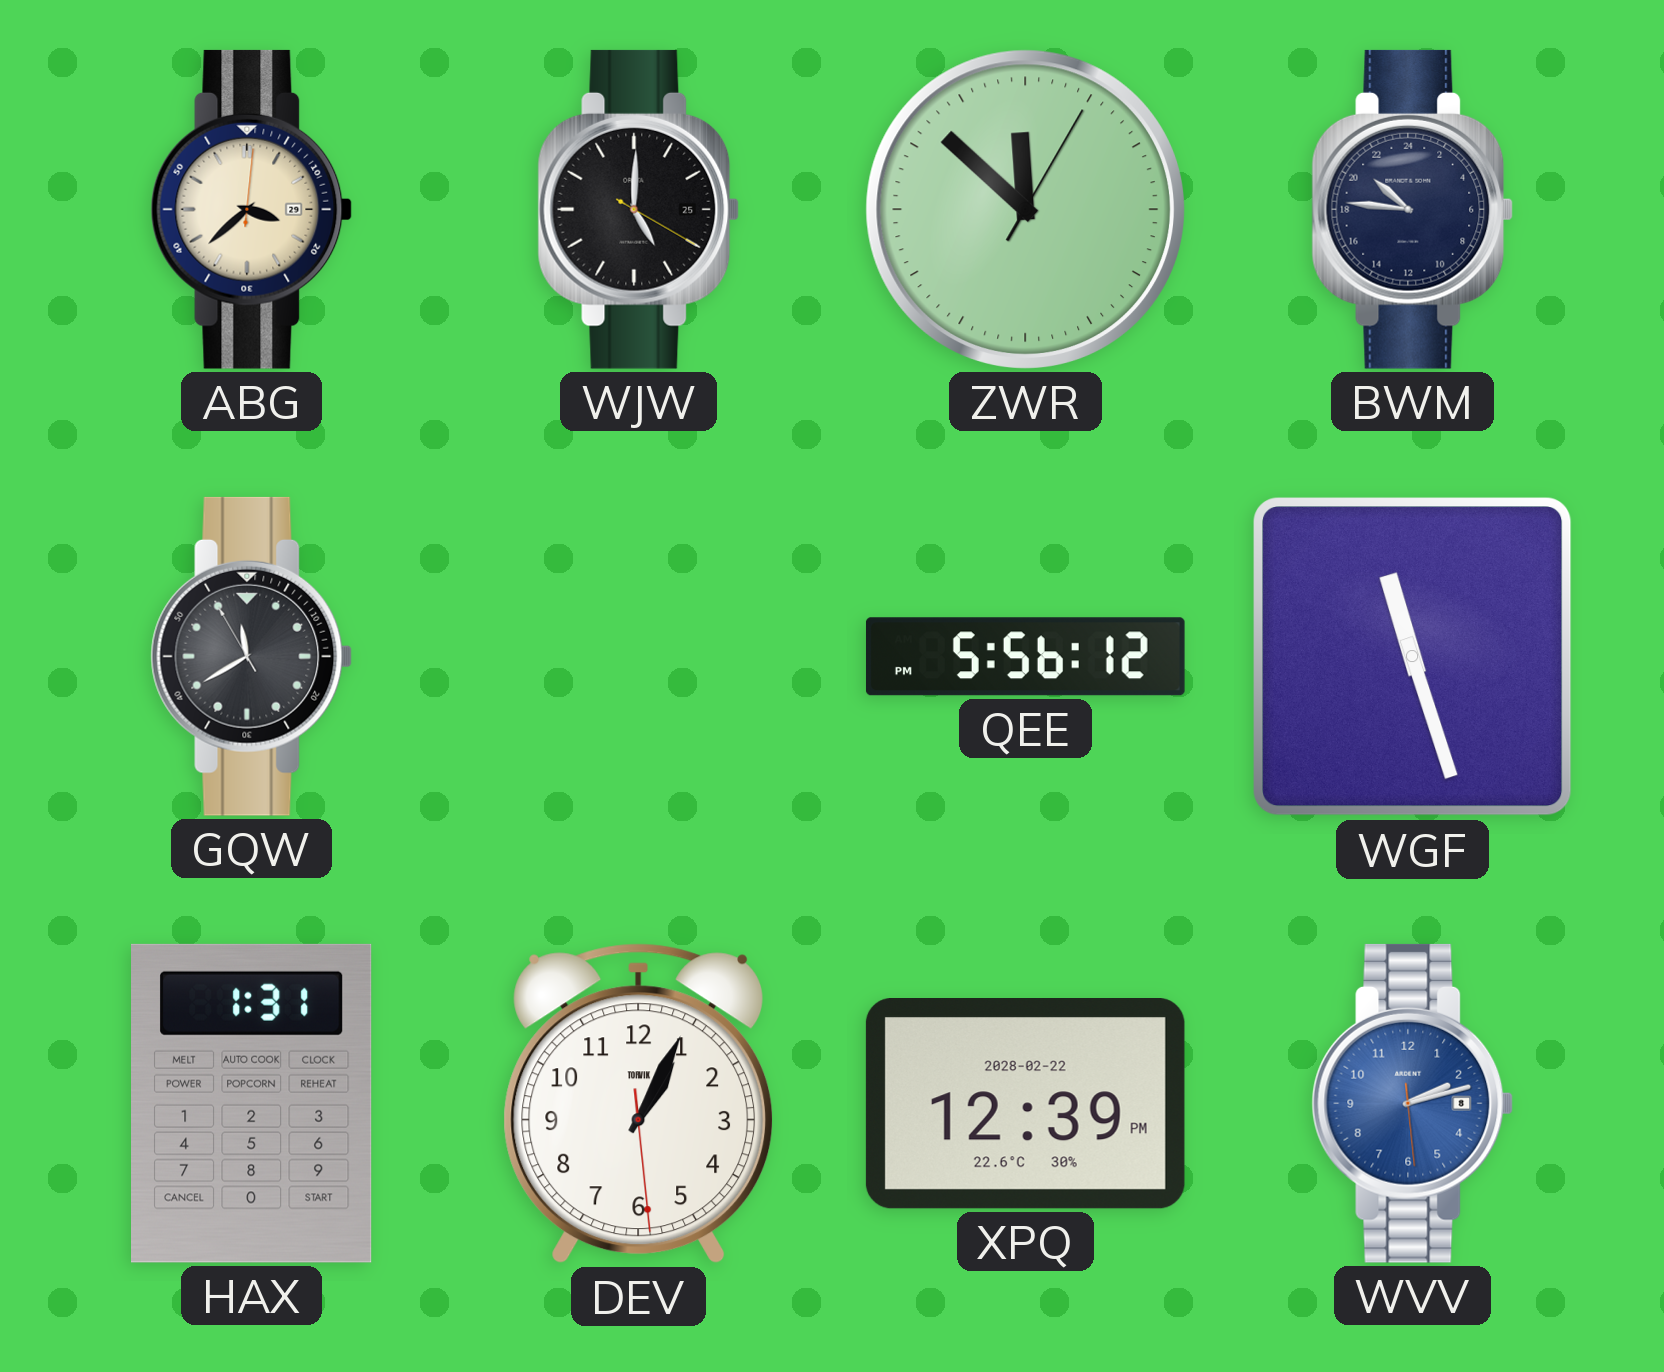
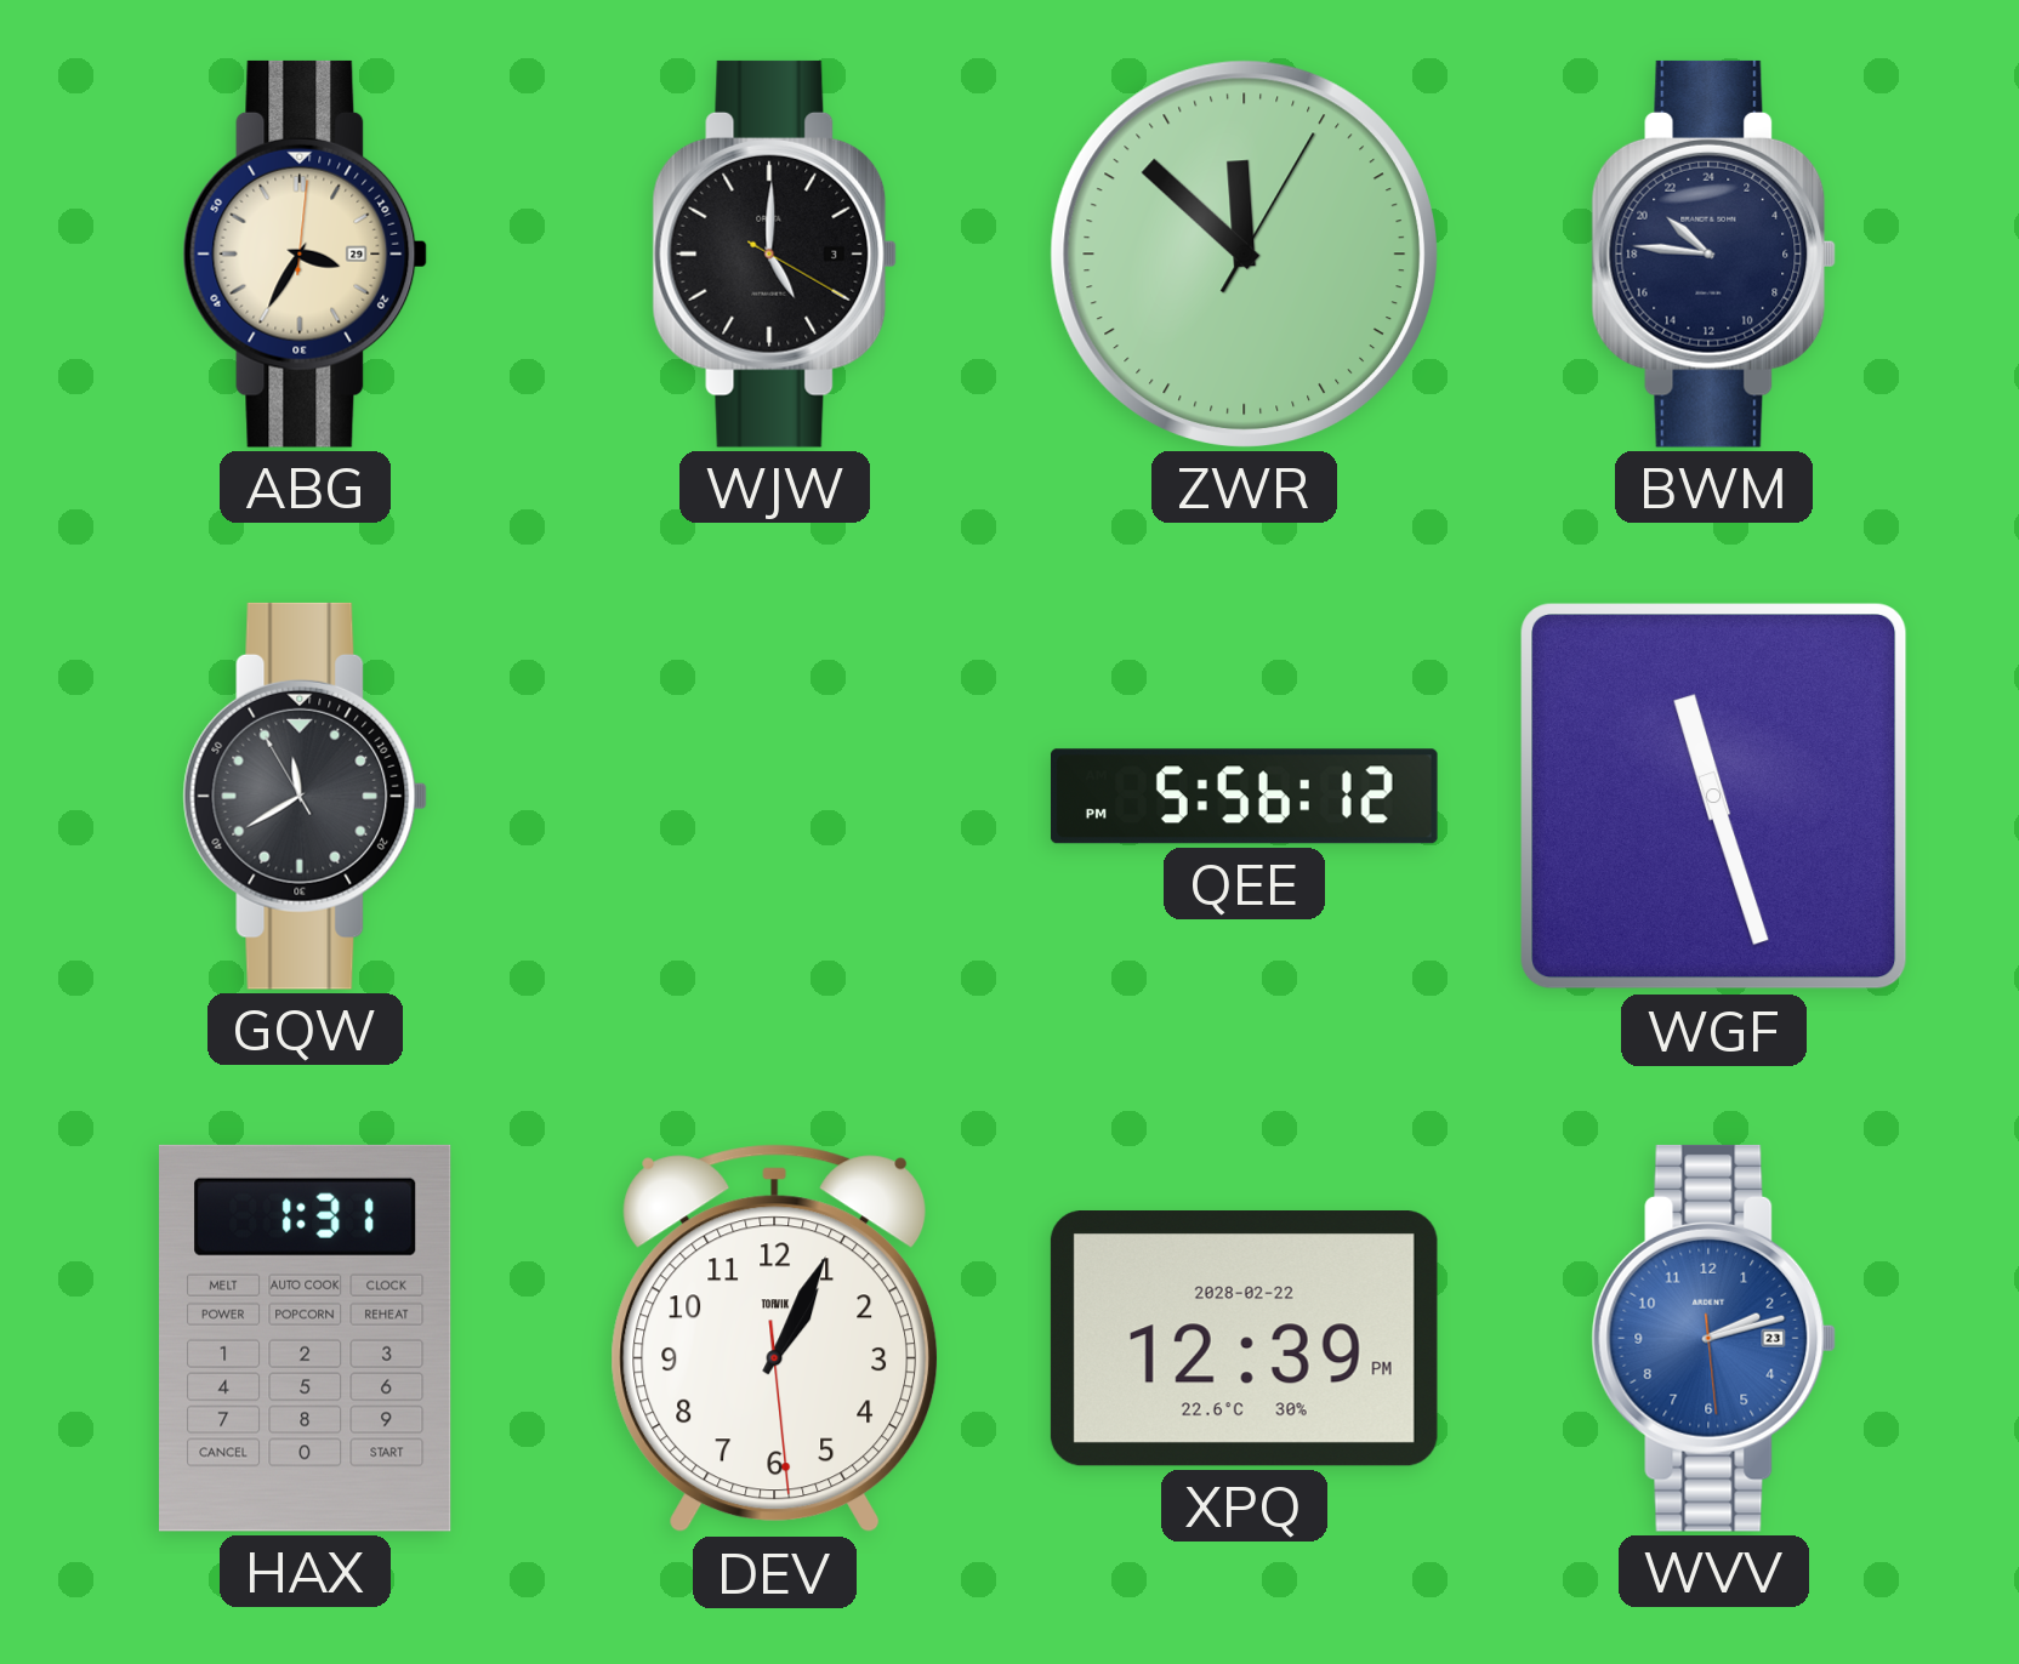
ABG: 3:38 -> 3:35 (306, 253)
WJW date: 25 -> 3 (775, 253)
WVV date: 8 -> 23 (1714, 1338)
